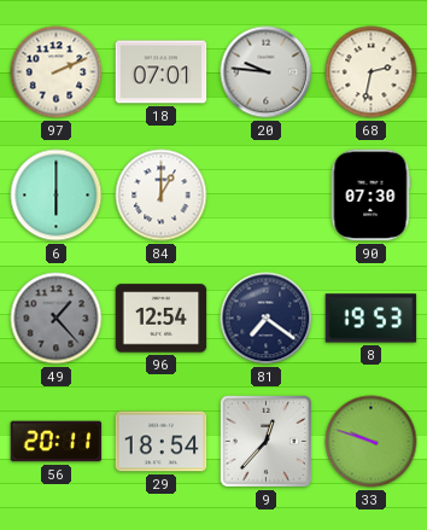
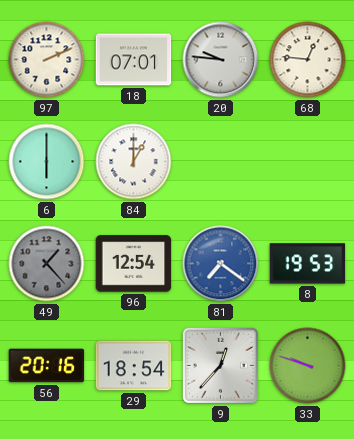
68: 2:32 -> 12:46 (308, 60)
90: 07:30 -> none (370, 196)
81 dial: navy -> blue (221, 264)
56: 20:11 -> 20:16 (47, 366)
